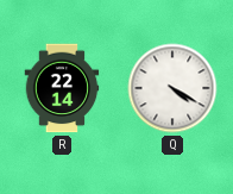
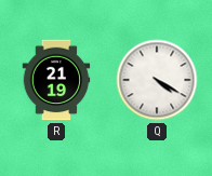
R: 22:14 -> 21:19 (56, 80)
